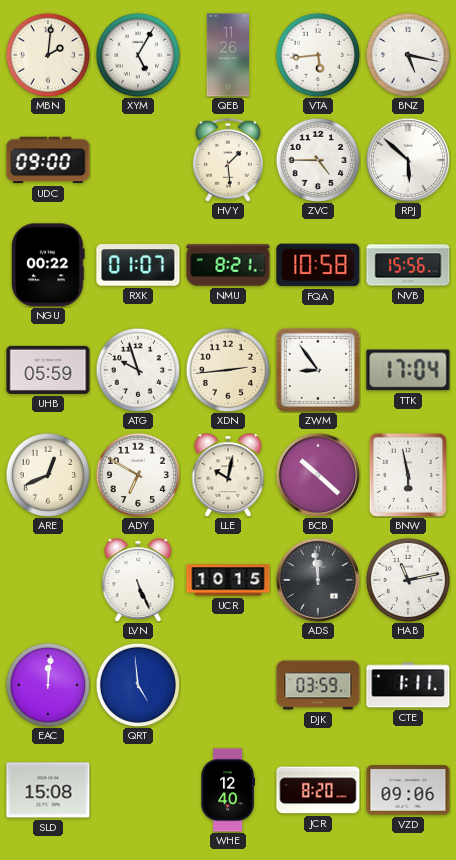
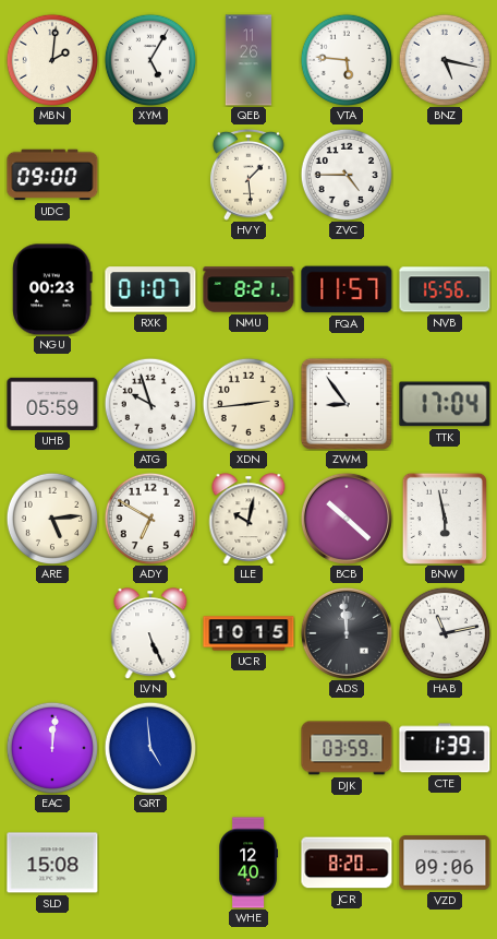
VTA: 5:44 -> 5:46 (346, 59)
RPJ: 5:52 -> none (408, 160)
NGU: 00:22 -> 00:23 (52, 289)
FQA: 10:58 -> 11:57 (347, 289)
ARE: 12:41 -> 5:14 (51, 518)
CTE: 1:11 -> 1:39 (445, 748)
